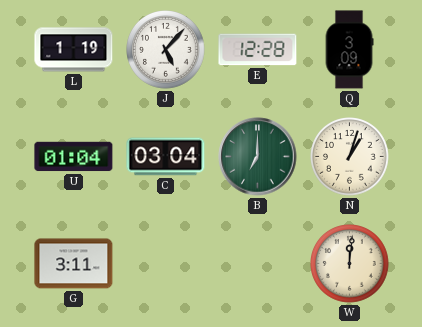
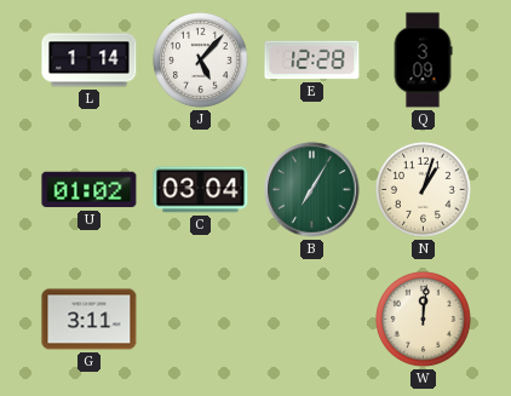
L: 1:19 -> 1:14 (90, 61)
U: 01:04 -> 01:02 (90, 190)
B: 7:00 -> 7:05 (312, 190)
